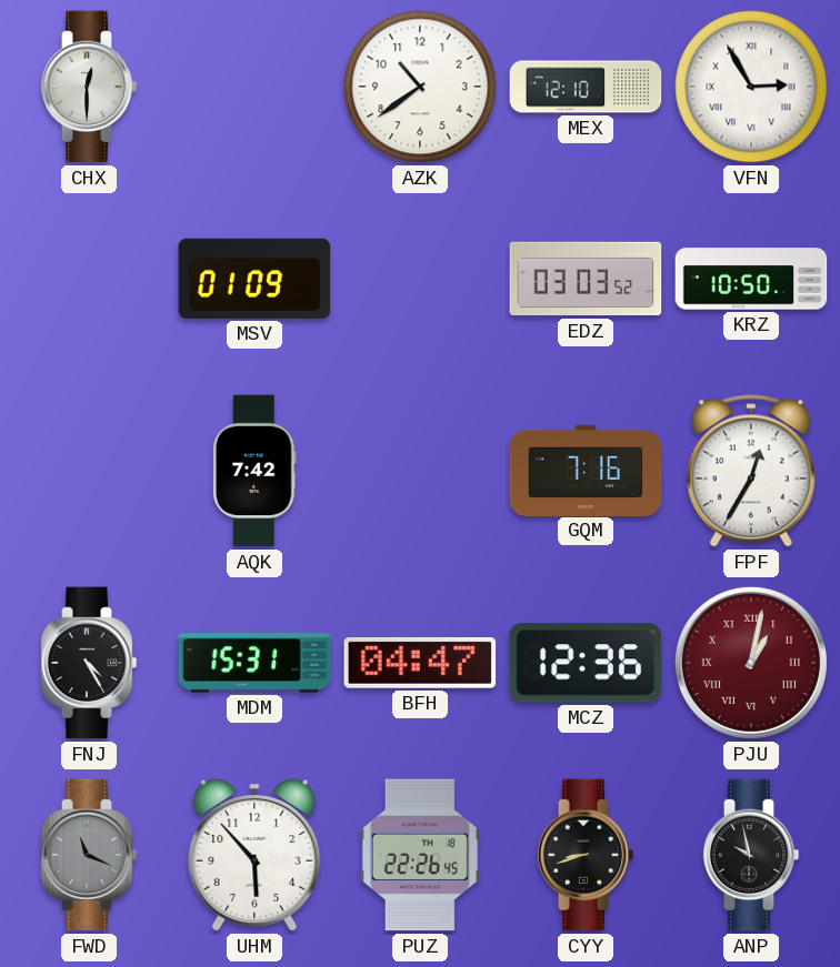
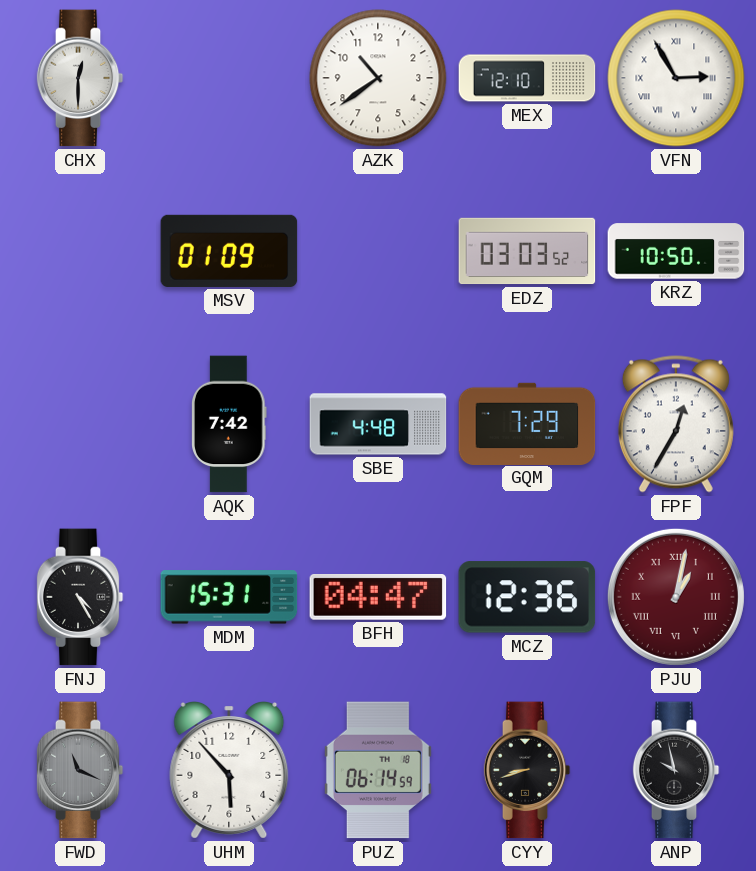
SBE: none -> 4:48 (378, 424)
GQM: 7:16 -> 7:29 (527, 423)
PUZ: 22:26 -> 06:14 (378, 770)
